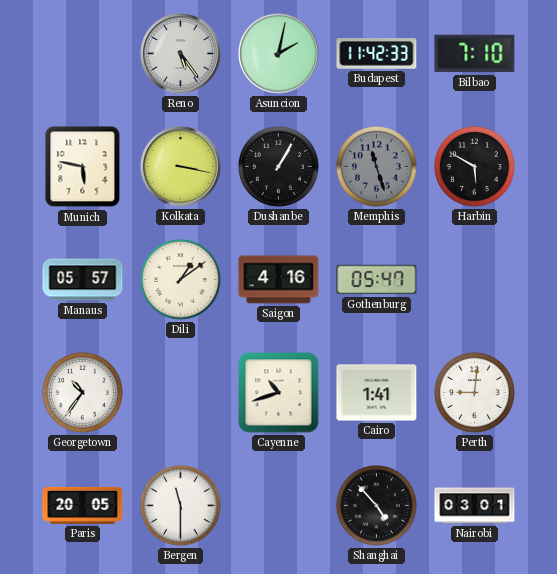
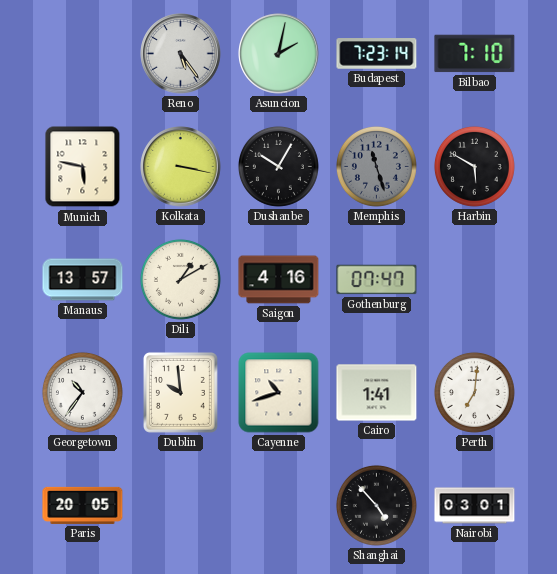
Budapest: 11:42 -> 7:23 (377, 54)
Dushanbe: 1:05 -> 10:05 (278, 166)
Manaus: 05:57 -> 13:57 (83, 280)
Dili: 1:09 -> 1:10 (180, 279)
Gothenburg: 05:47 -> 07:47 (377, 280)
Dublin: none -> 9:59 (180, 392)
Perth: 9:01 -> 7:01 (474, 392)
Bergen: 11:30 -> none (180, 505)
